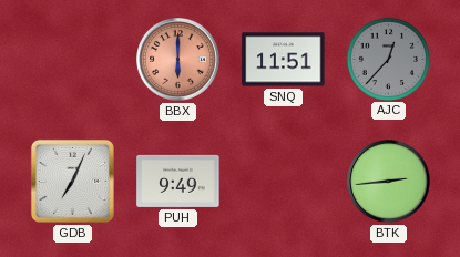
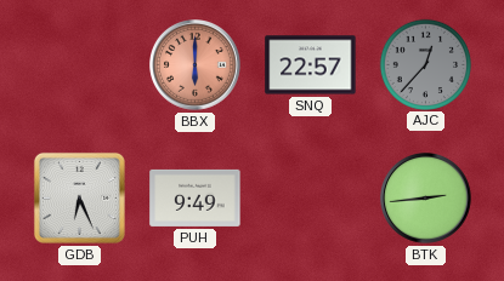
SNQ: 11:51 -> 22:57 (311, 65)
GDB: 7:04 -> 6:26 (79, 197)
